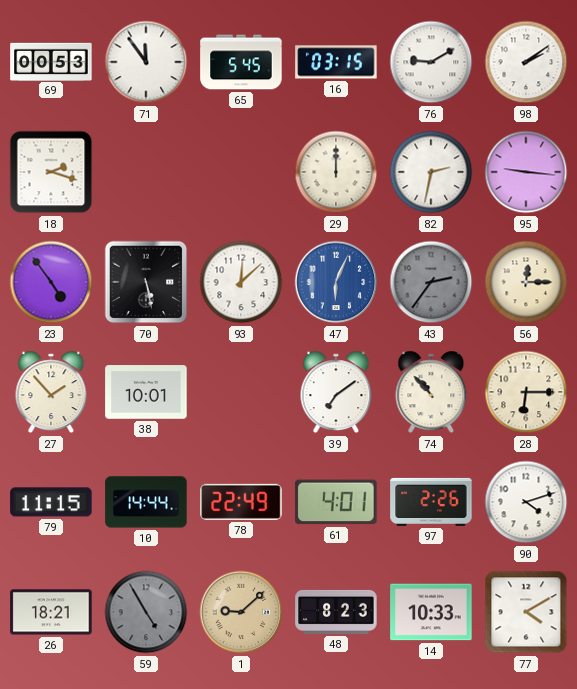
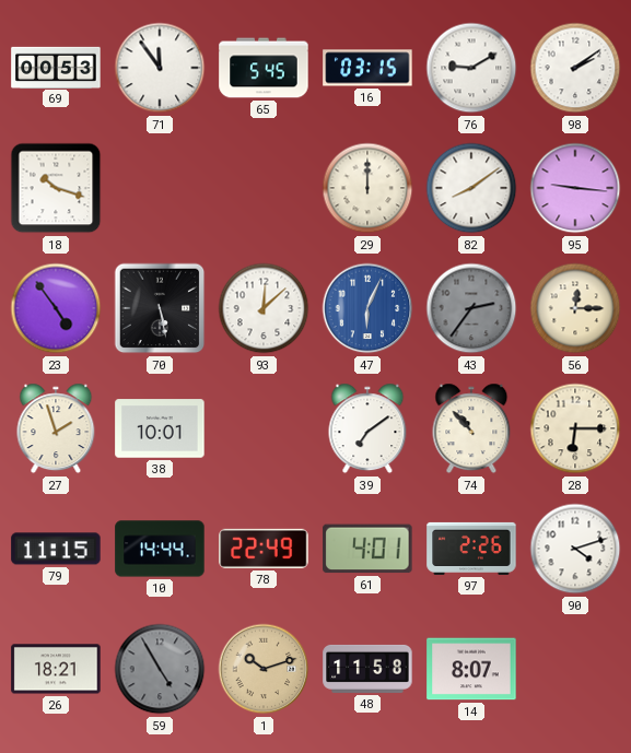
18: 2:18 -> 10:18 (56, 188)
82: 2:32 -> 8:09 (471, 188)
27: 1:53 -> 1:57 (56, 428)
1: 9:08 -> 10:12 (264, 669)
48: 8:23 -> 11:58 (367, 669)
14: 10:33 -> 8:07 (471, 669)
77: 4:10 -> none (526, 612)
